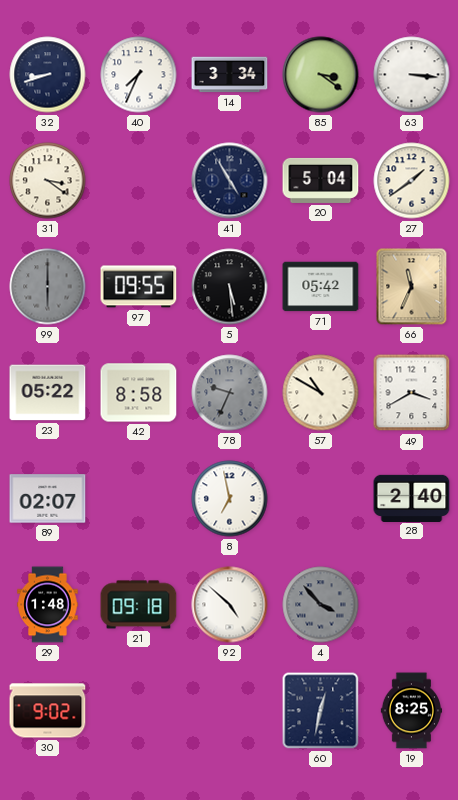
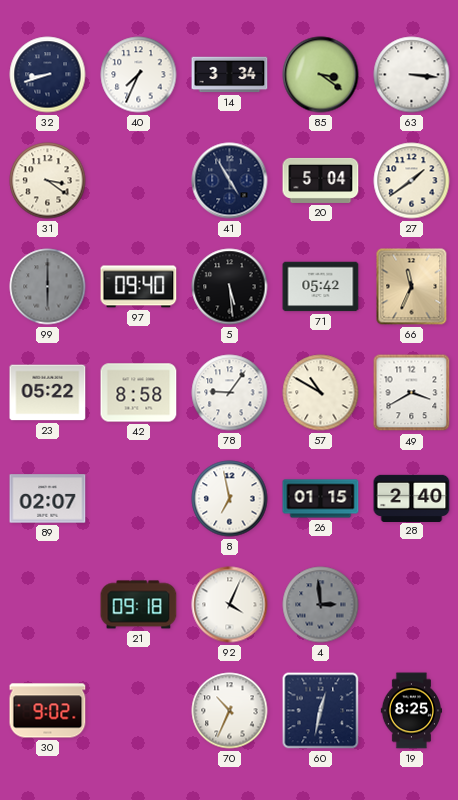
97: 09:55 -> 09:40 (139, 287)
78: 9:34 -> 9:06 (230, 393)
78 dial: grey -> white (230, 393)
26: none -> 01:15 (321, 499)
29: 1:48 -> none (48, 605)
92: 4:52 -> 4:04 (230, 605)
4: 3:53 -> 2:59 (321, 605)
70: none -> 10:34 (230, 711)
